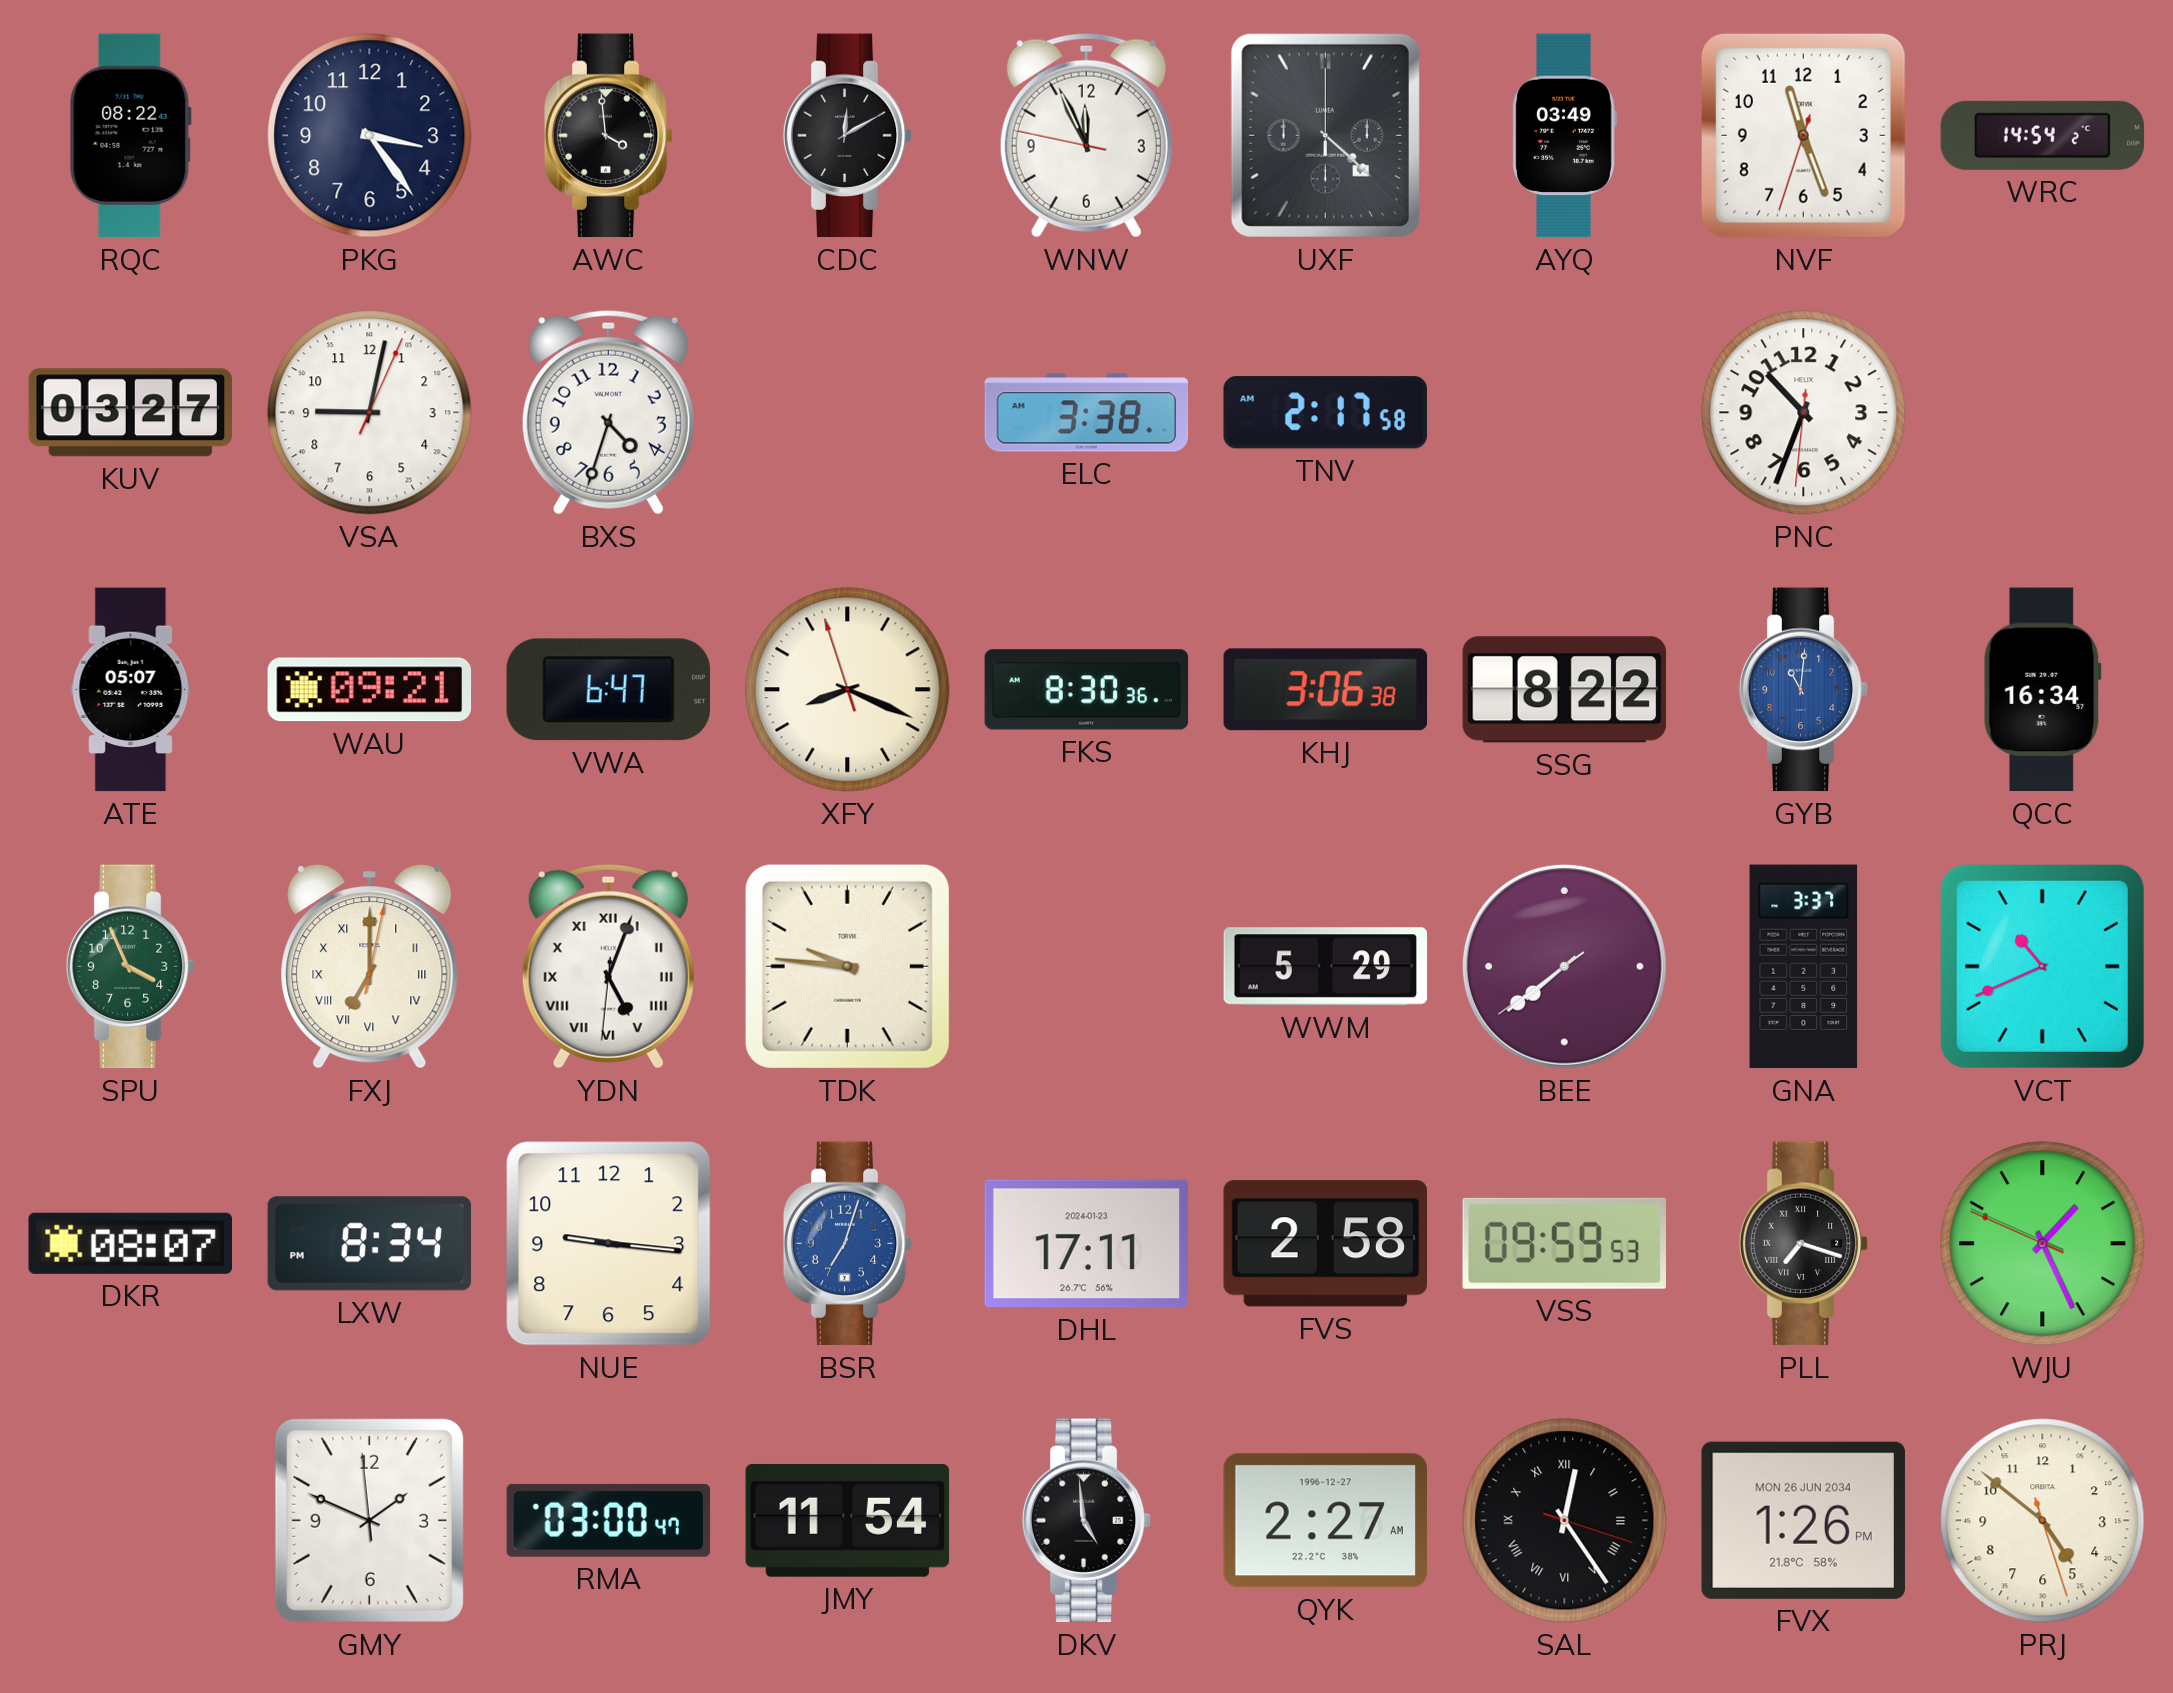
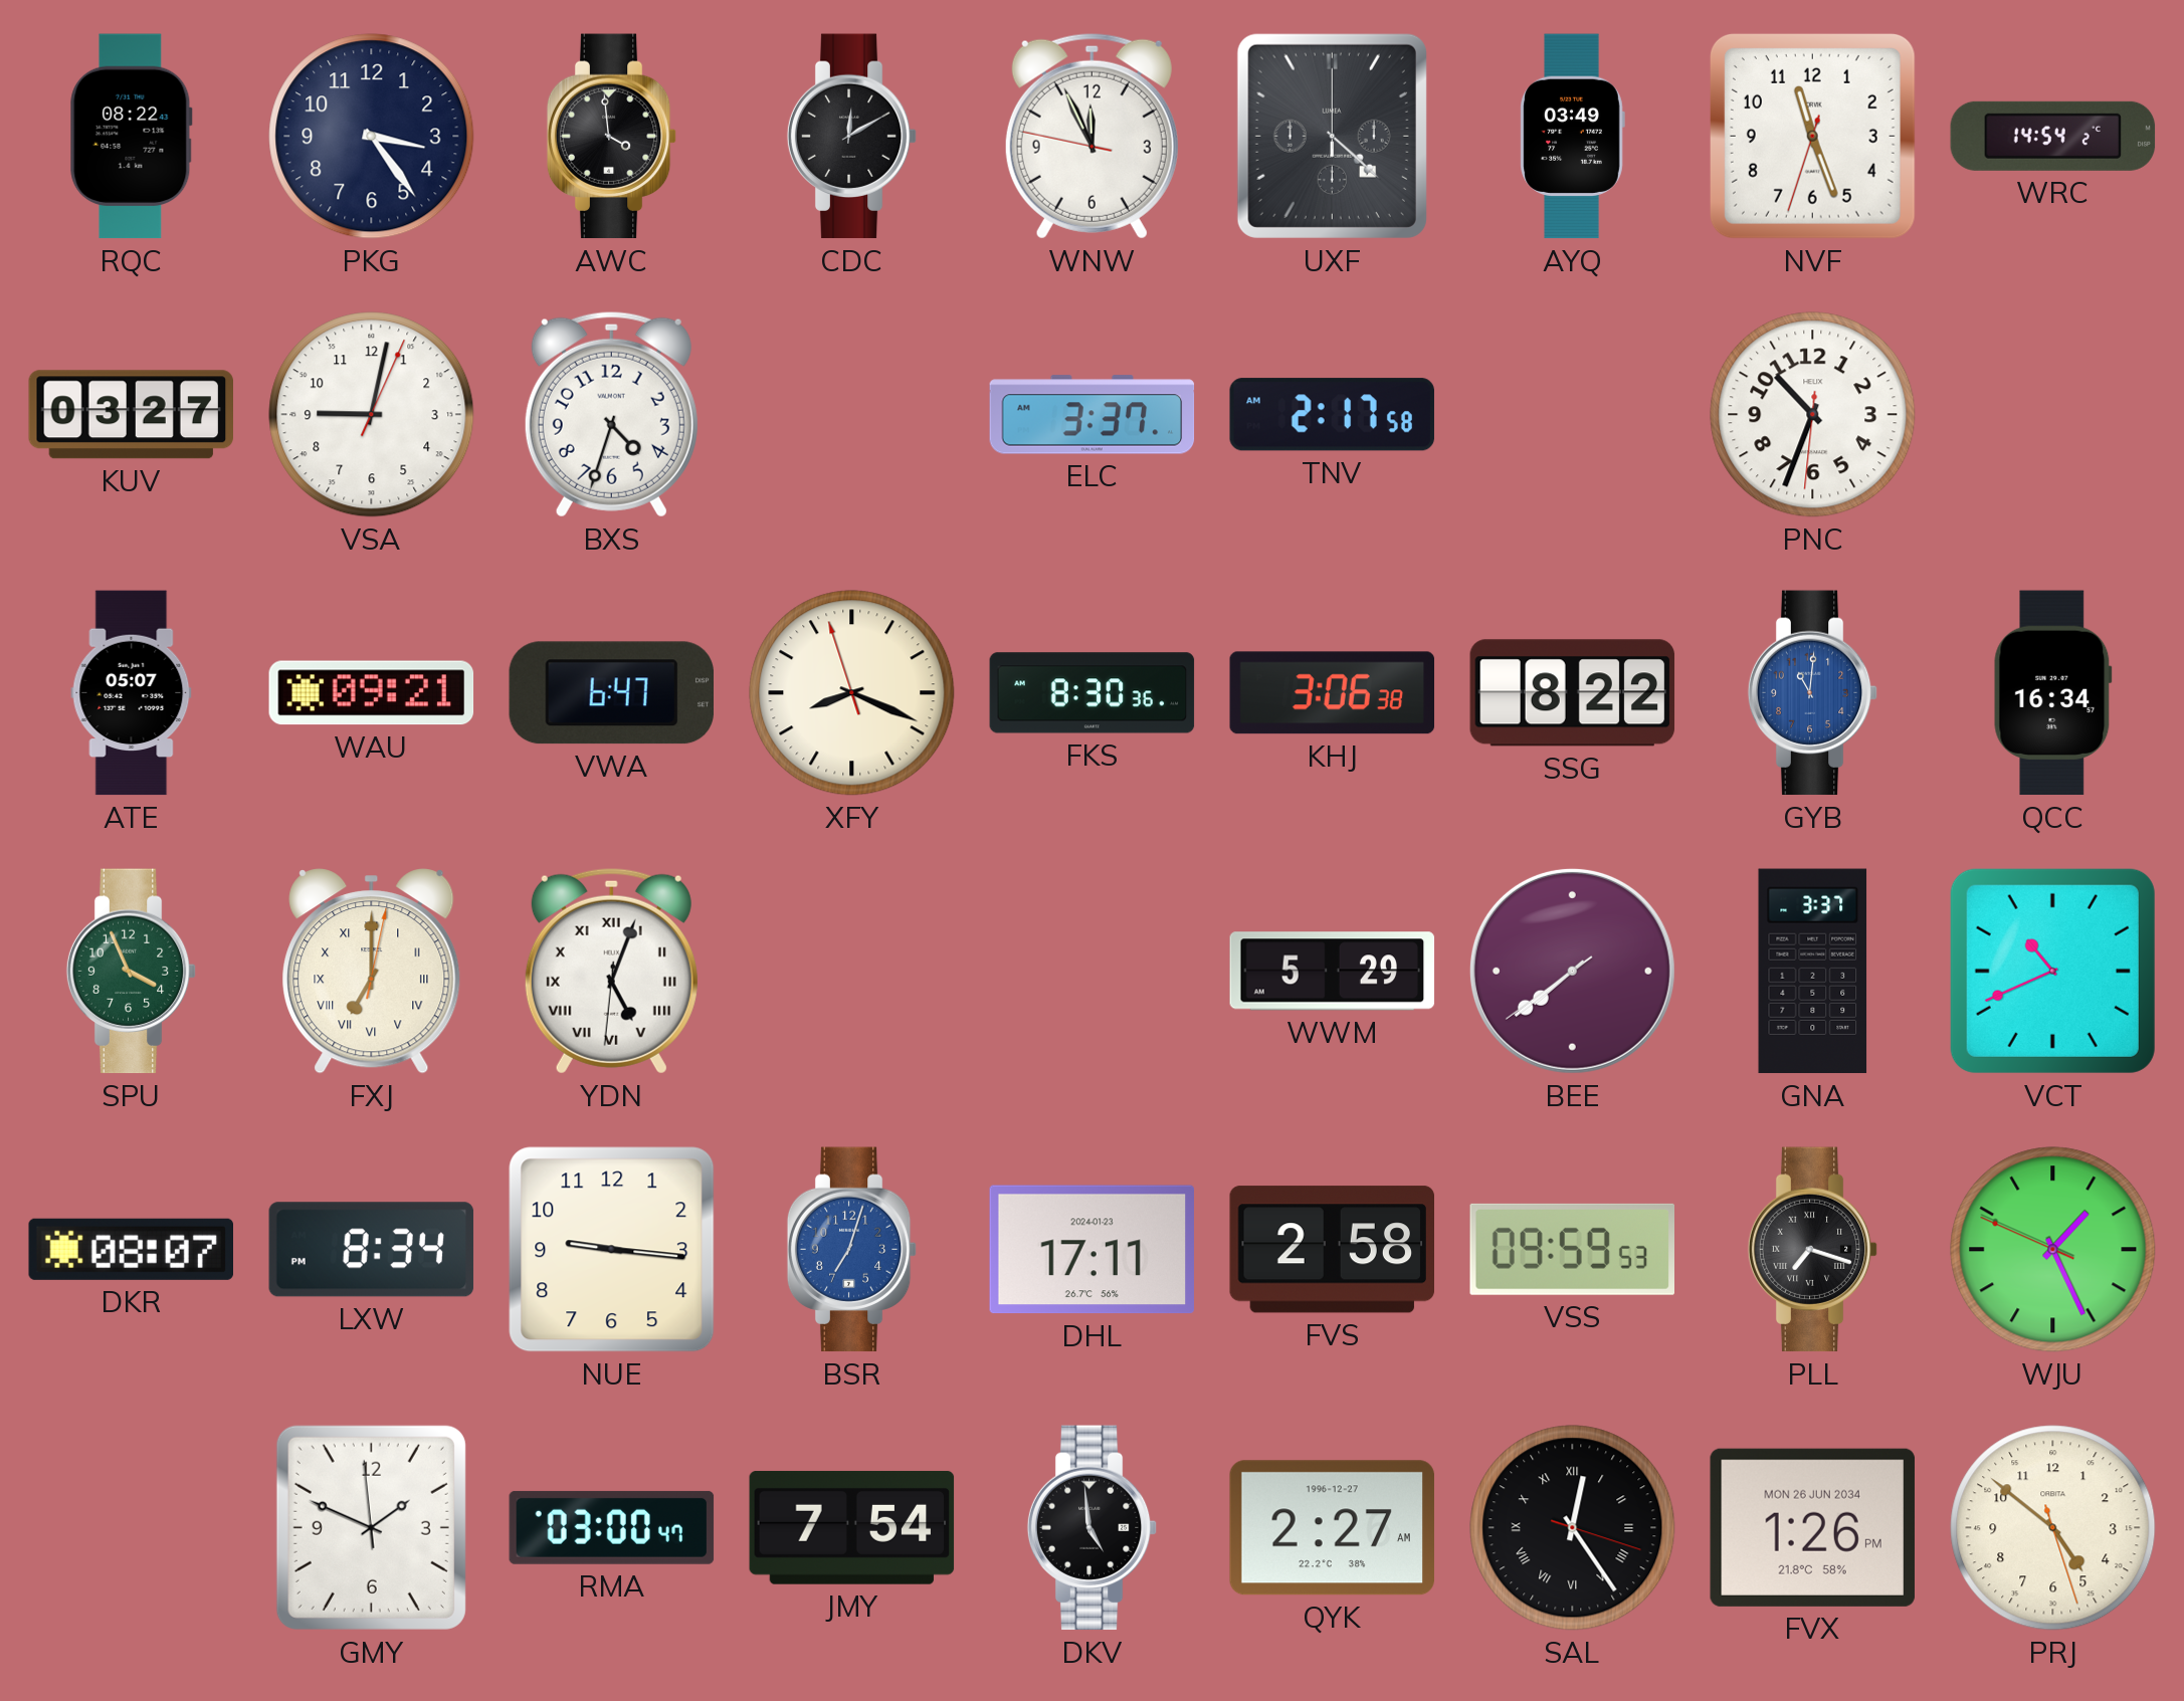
ELC: 3:38 -> 3:37 (1093, 415)
TDK: 9:46 -> none (847, 966)
JMY: 11:54 -> 7:54 (852, 1527)
